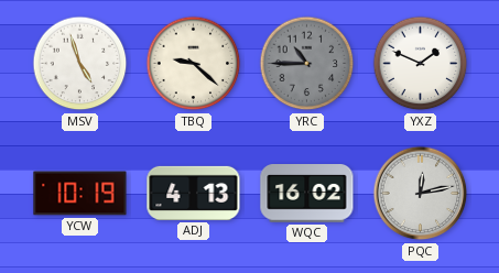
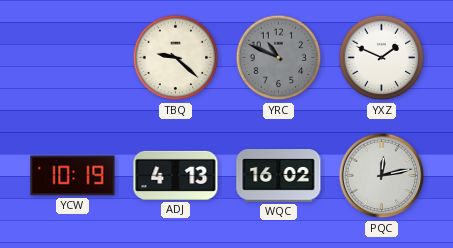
MSV: 4:57 -> none (80, 64)
YRC: 10:45 -> 10:49 (279, 58)
